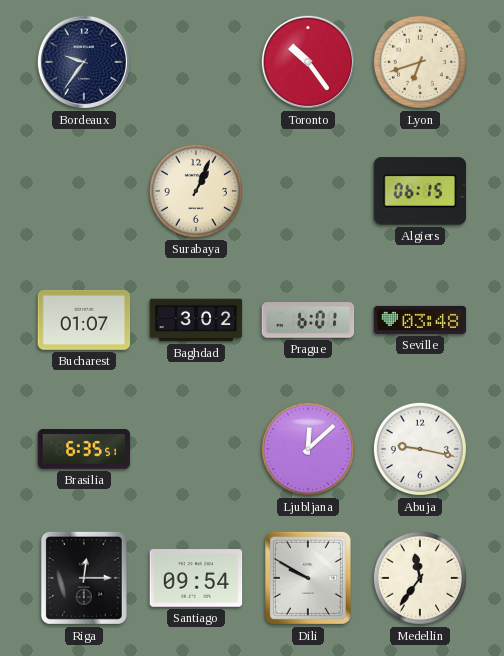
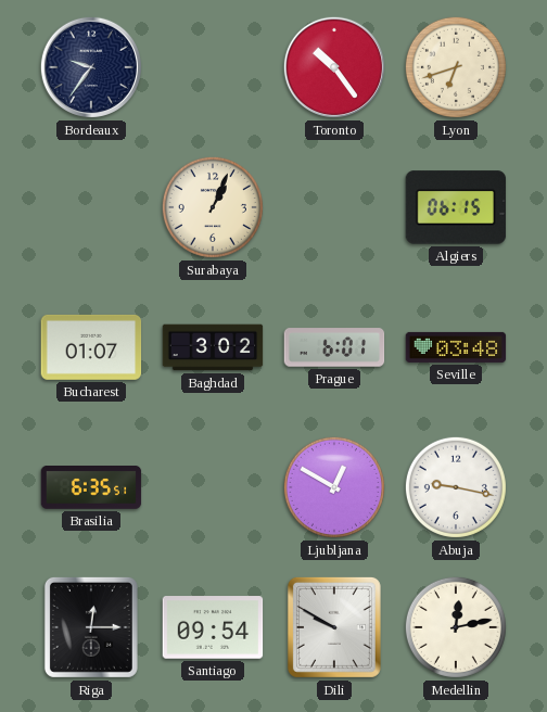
Ljubljana: 12:08 -> 12:50 (334, 487)
Medellin: 11:36 -> 12:13 (456, 627)
